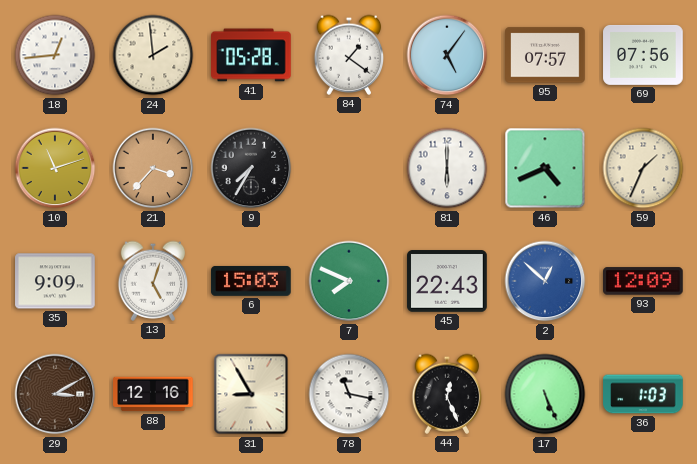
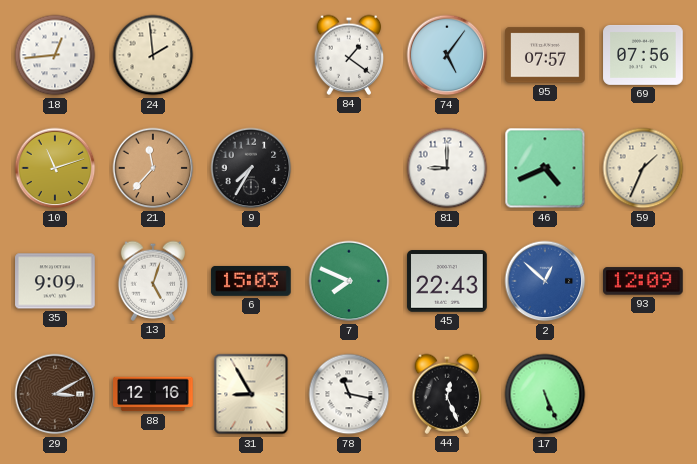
41: 05:28 -> none (251, 55)
21: 3:37 -> 11:37 (153, 168)
81: 6:00 -> 9:00 (447, 168)
36: 1:03 -> none (643, 394)
